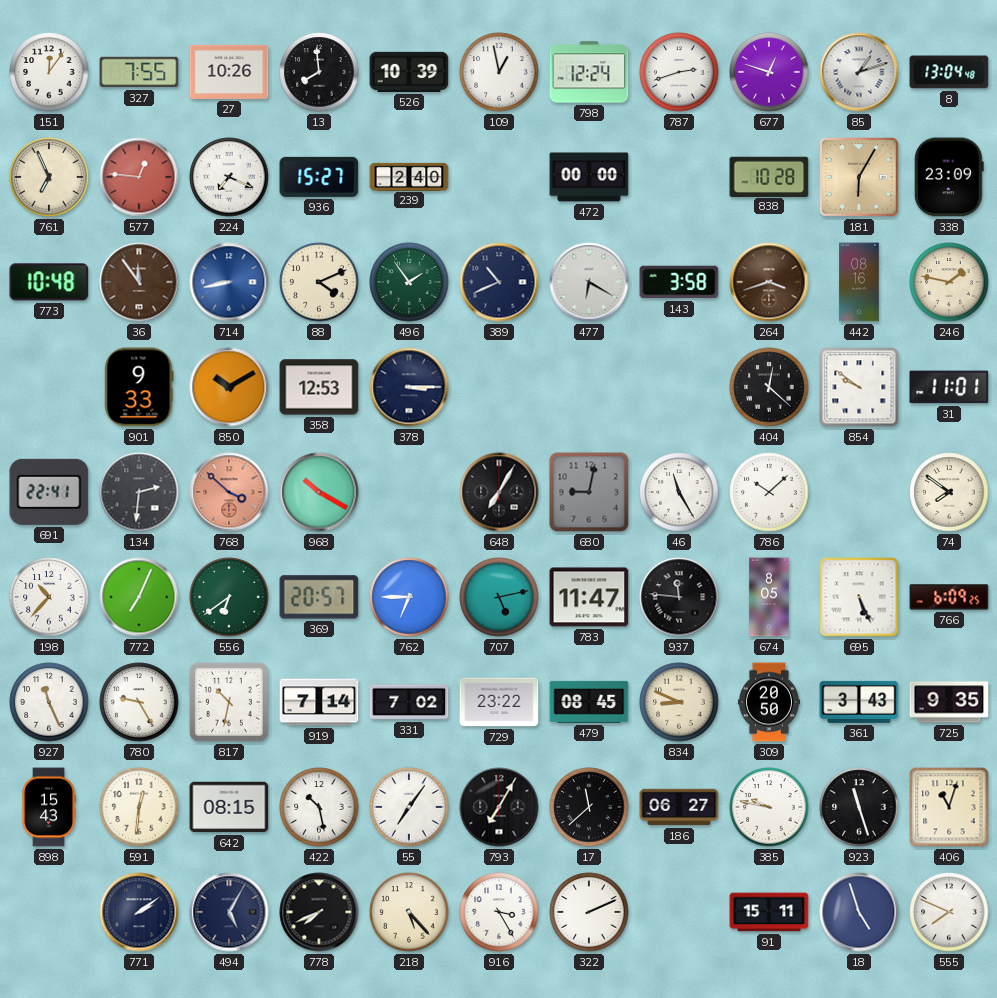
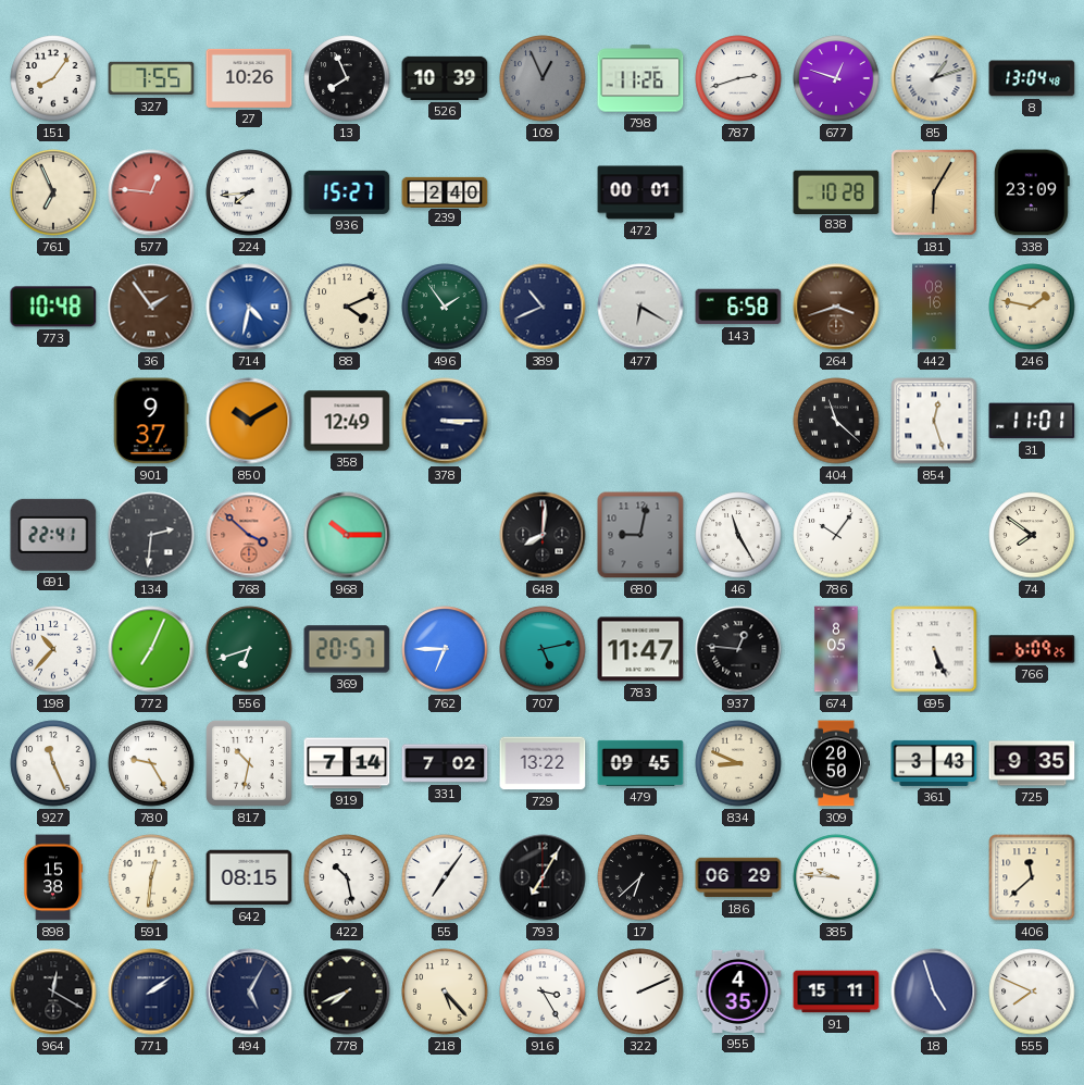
151: 12:06 -> 8:06 (53, 78)
13: 7:59 -> 7:56 (347, 78)
109: 12:58 -> 12:56 (543, 78)
109 dial: white -> grey (543, 78)
798: 12:24 -> 11:26 (640, 78)
224: 7:19 -> 7:44 (249, 192)
472: 00:00 -> 00:01 (640, 192)
36: 11:54 -> 1:54 (151, 307)
714: 8:43 -> 4:32 (249, 307)
143: 3:58 -> 6:58 (738, 307)
901: 9:33 -> 9:37 (151, 421)
358: 12:53 -> 12:49 (347, 421)
404: 12:22 -> 11:22 (836, 421)
854: 9:51 -> 12:27 (934, 421)
968: 10:20 -> 10:15 (347, 535)
648: 7:05 -> 8:01 (543, 535)
786: 10:08 -> 10:06 (836, 535)
556: 6:39 -> 6:42 (249, 649)
937: 11:46 -> 12:46 (738, 649)
729: 23:22 -> 13:22 (543, 763)
479: 08:45 -> 09:45 (640, 763)
898: 15:43 -> 15:38 (53, 877)
17: 11:38 -> 6:38 (640, 877)
186: 06:27 -> 06:29 (738, 877)
385: 9:47 -> 9:46 (836, 877)
923: 11:27 -> none (859, 807)
406: 11:03 -> 11:38 (1032, 877)
964: none -> 12:20 (53, 992)
955: none -> 4:35 (738, 992)
